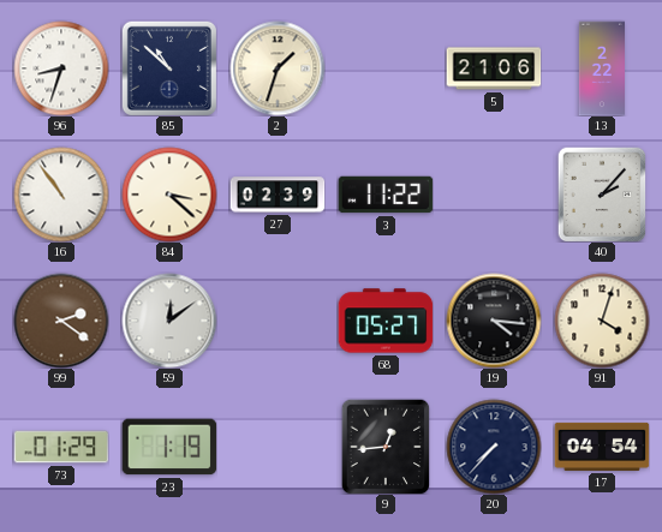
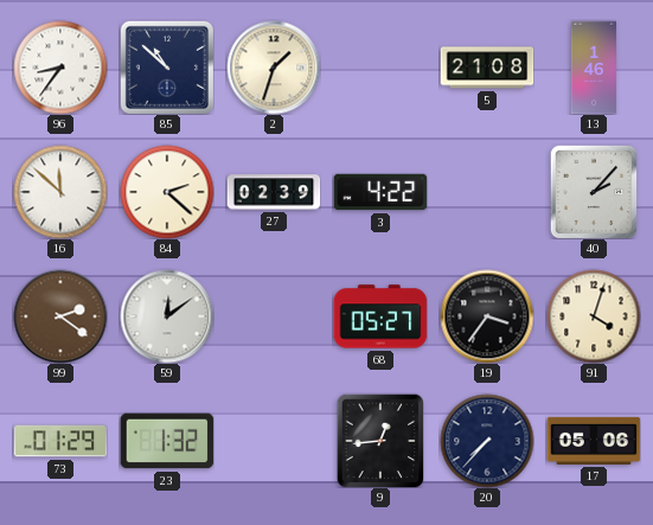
96: 8:33 -> 8:36 (60, 68)
5: 21:06 -> 21:08 (487, 68)
13: 2:22 -> 1:46 (593, 68)
16: 10:54 -> 11:52 (60, 192)
84: 3:22 -> 2:22 (167, 192)
3: 11:22 -> 4:22 (380, 192)
19: 4:16 -> 3:36 (487, 316)
23: 1:19 -> 1:32 (167, 441)
17: 04:54 -> 05:06 (594, 441)
